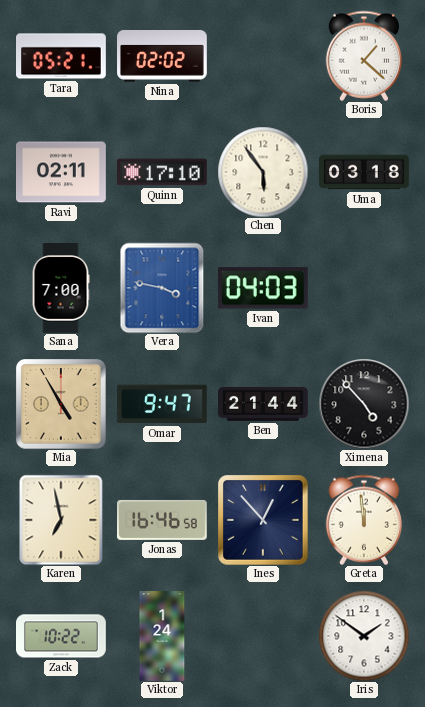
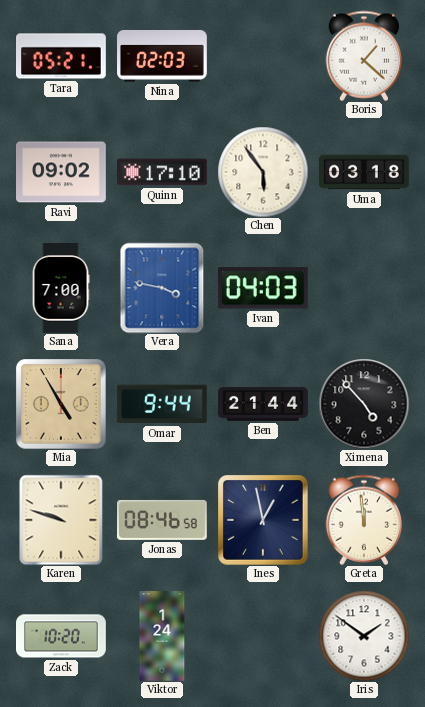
Nina: 02:02 -> 02:03 (162, 57)
Ravi: 02:11 -> 09:02 (62, 172)
Omar: 9:47 -> 9:44 (162, 404)
Karen: 6:58 -> 9:48 (61, 520)
Jonas: 16:46 -> 08:46 (163, 520)
Ines: 12:53 -> 12:58 (263, 520)
Zack: 10:22 -> 10:20 (62, 636)
